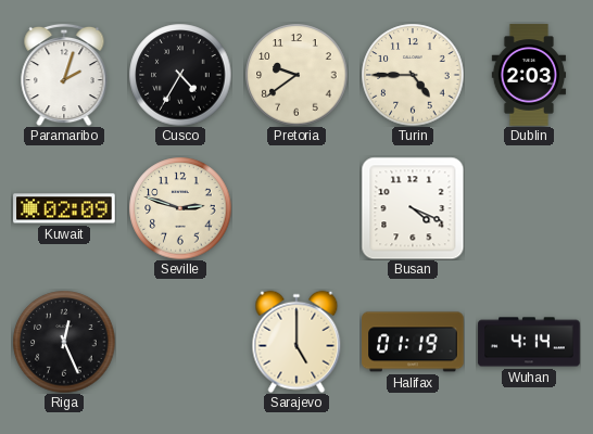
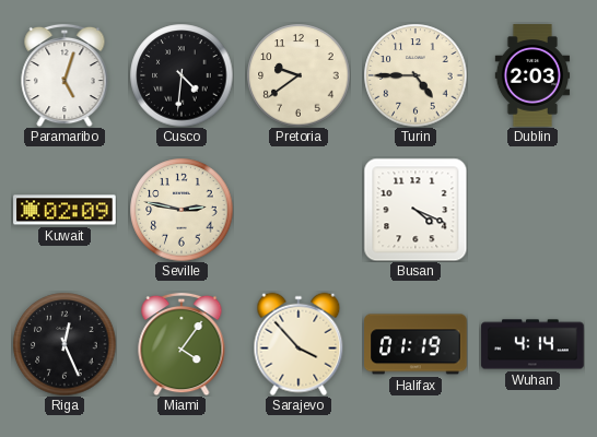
Paramaribo: 2:03 -> 5:03 (65, 75)
Cusco: 4:35 -> 4:31 (182, 75)
Seville: 2:48 -> 2:47 (182, 210)
Miami: none -> 4:06 (182, 344)
Sarajevo: 5:00 -> 3:53 (298, 344)
